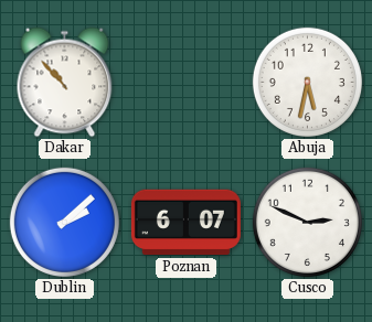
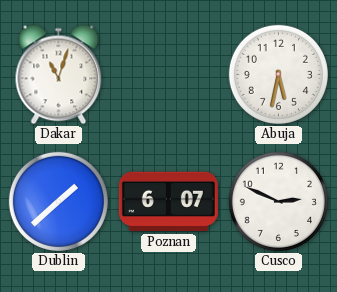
Dakar: 10:53 -> 11:03 (59, 75)
Dublin: 2:08 -> 1:38 (58, 201)
